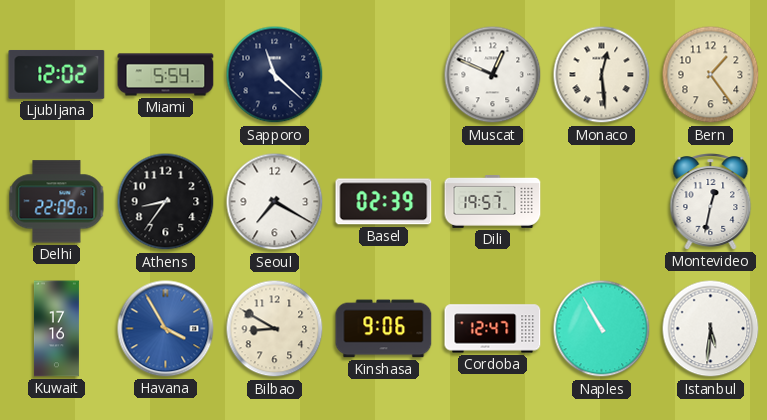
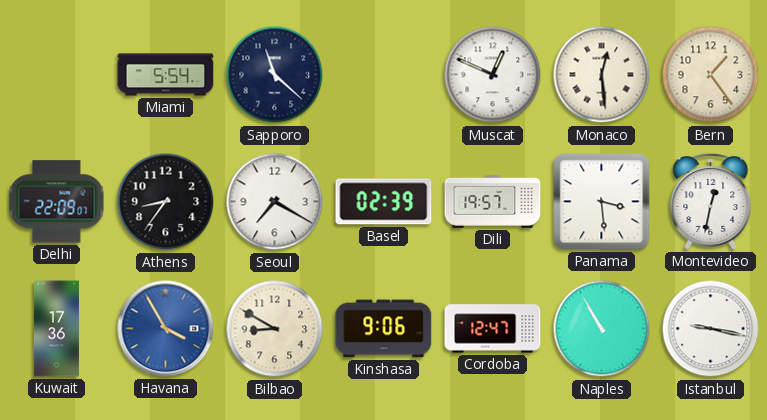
Ljubljana: 12:02 -> none (57, 74)
Panama: none -> 3:29 (602, 202)
Kuwait: 17:16 -> 17:36 (56, 329)
Istanbul: 5:31 -> 9:17 (711, 329)
